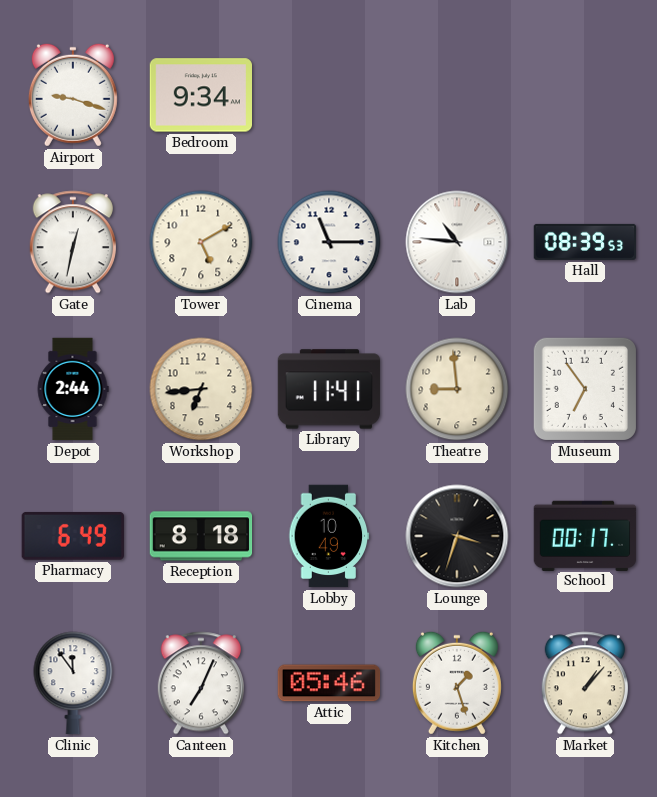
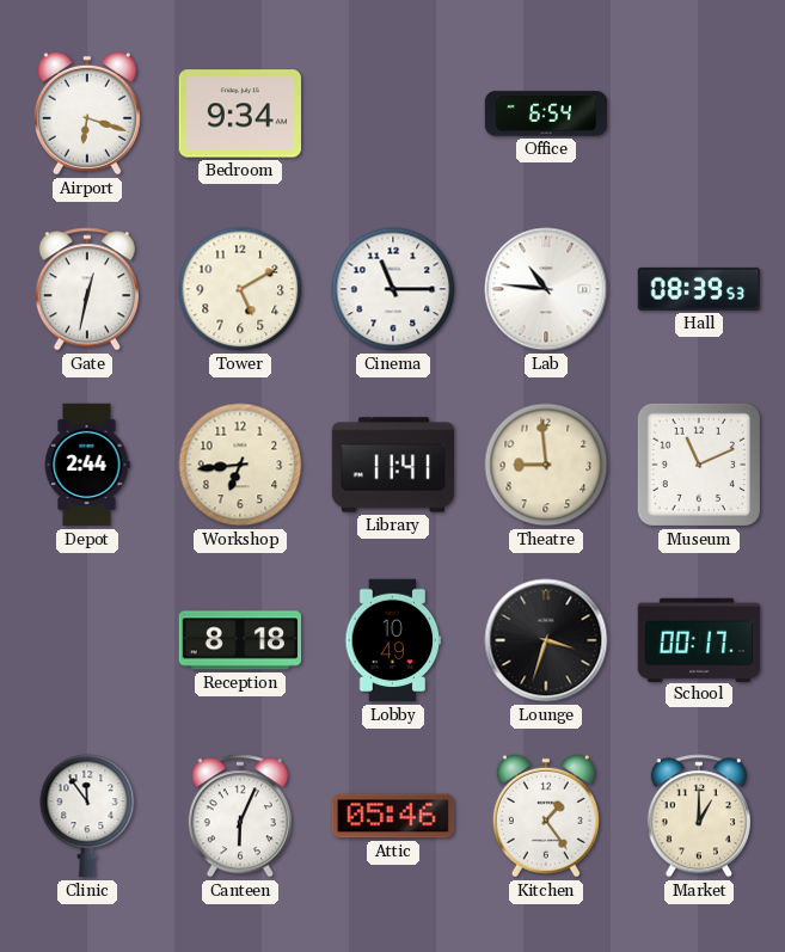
Airport: 9:18 -> 6:18 (87, 113)
Office: none -> 6:54 (546, 113)
Museum: 6:54 -> 11:11 (699, 465)
Pharmacy: 6:49 -> none (73, 536)
Canteen: 7:04 -> 6:04 (240, 816)
Kitchen: 1:27 -> 1:24 (546, 816)
Market: 1:07 -> 1:00 (699, 816)
